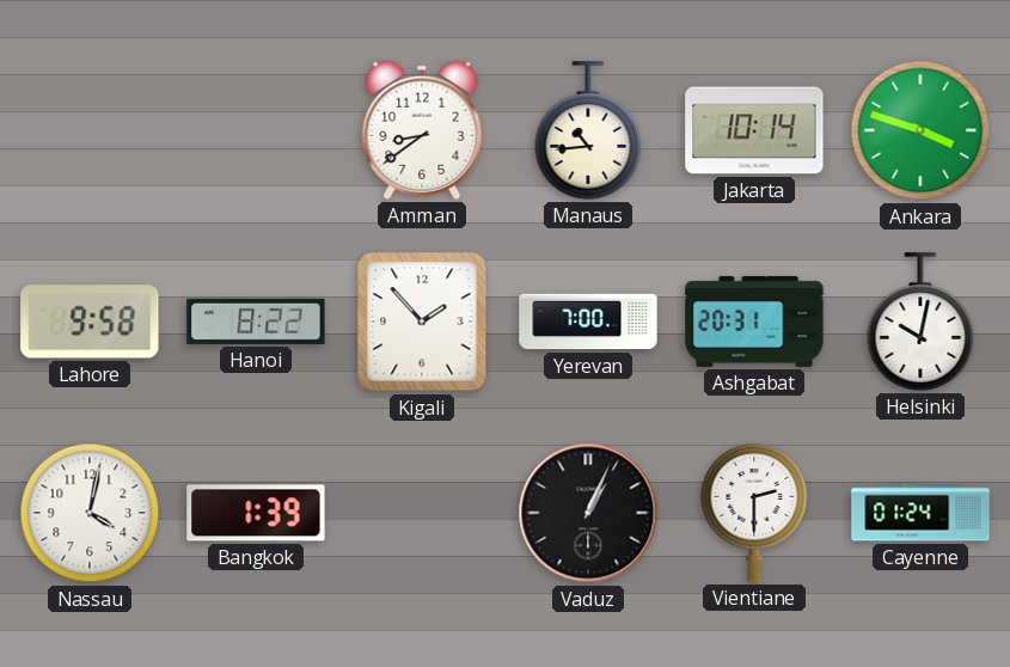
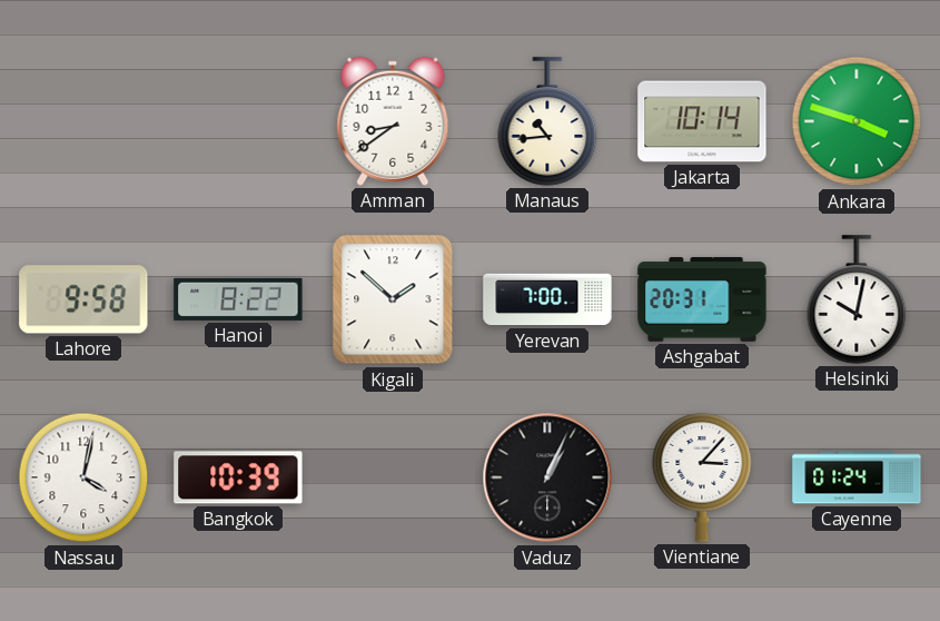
Kigali: 1:53 -> 1:52 (393, 299)
Bangkok: 1:39 -> 10:39 (238, 477)
Vientiane: 2:30 -> 3:07 (702, 479)
